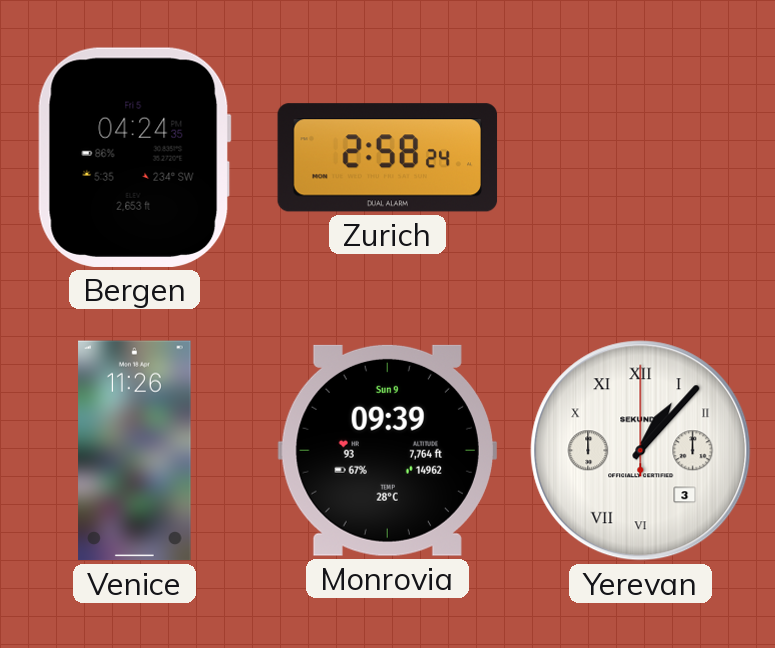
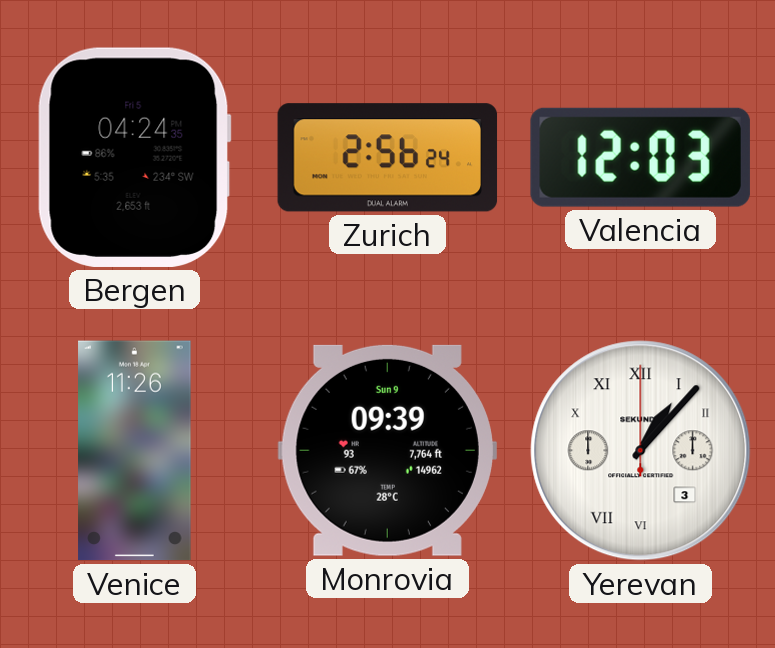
Zurich: 2:58 -> 2:56 (388, 158)
Valencia: none -> 12:03 (640, 157)
